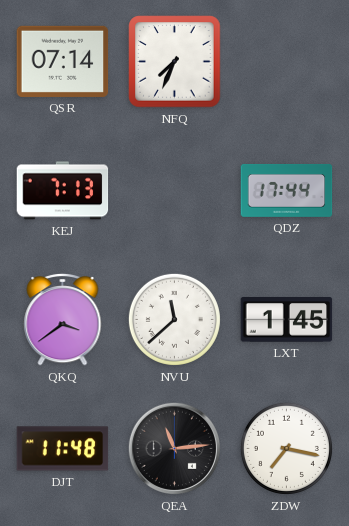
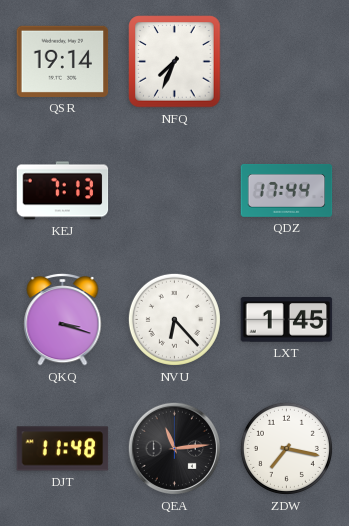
QSR: 07:14 -> 19:14 (63, 61)
QKQ: 3:39 -> 3:18 (63, 319)
NVU: 11:38 -> 6:23 (174, 319)
